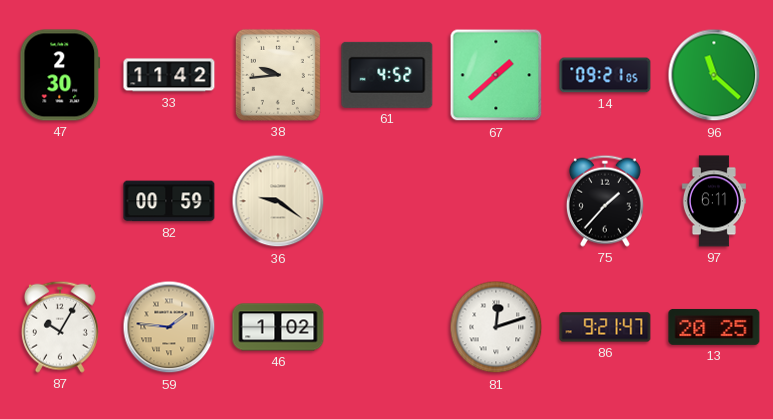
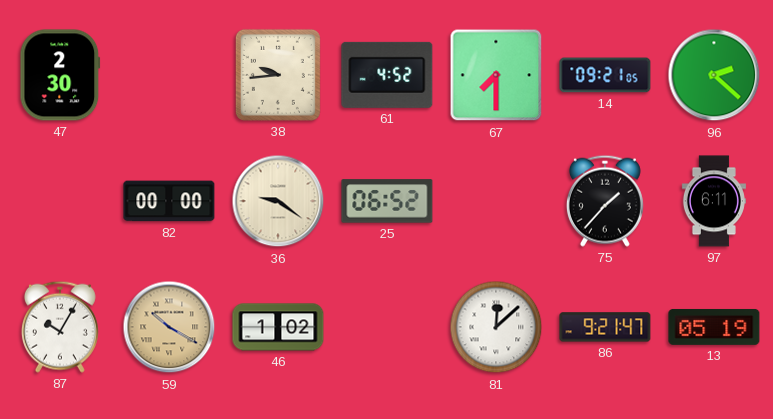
33: 11:42 -> none (169, 75)
67: 1:38 -> 7:30 (496, 75)
96: 11:22 -> 2:22 (714, 75)
82: 00:59 -> 00:00 (169, 201)
25: none -> 06:52 (387, 201)
59: 1:46 -> 10:20 (169, 327)
81: 12:12 -> 12:08 (496, 327)
13: 20:25 -> 05:19 (714, 327)
